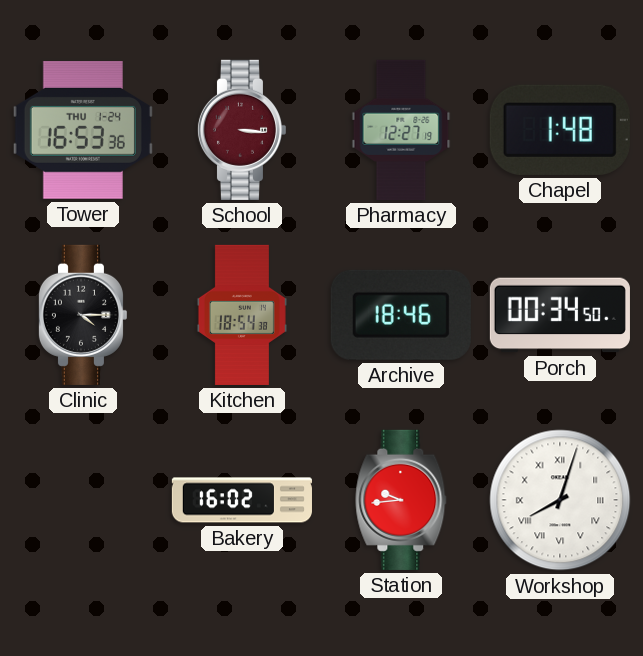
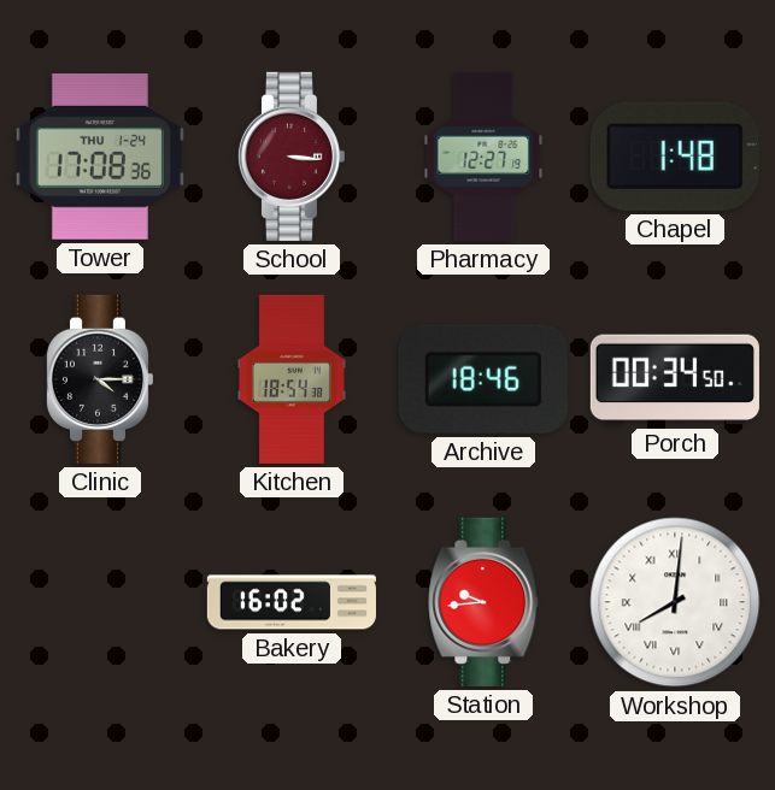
Tower: 16:53 -> 17:08 (100, 158)
Workshop: 8:03 -> 8:01 (675, 602)
